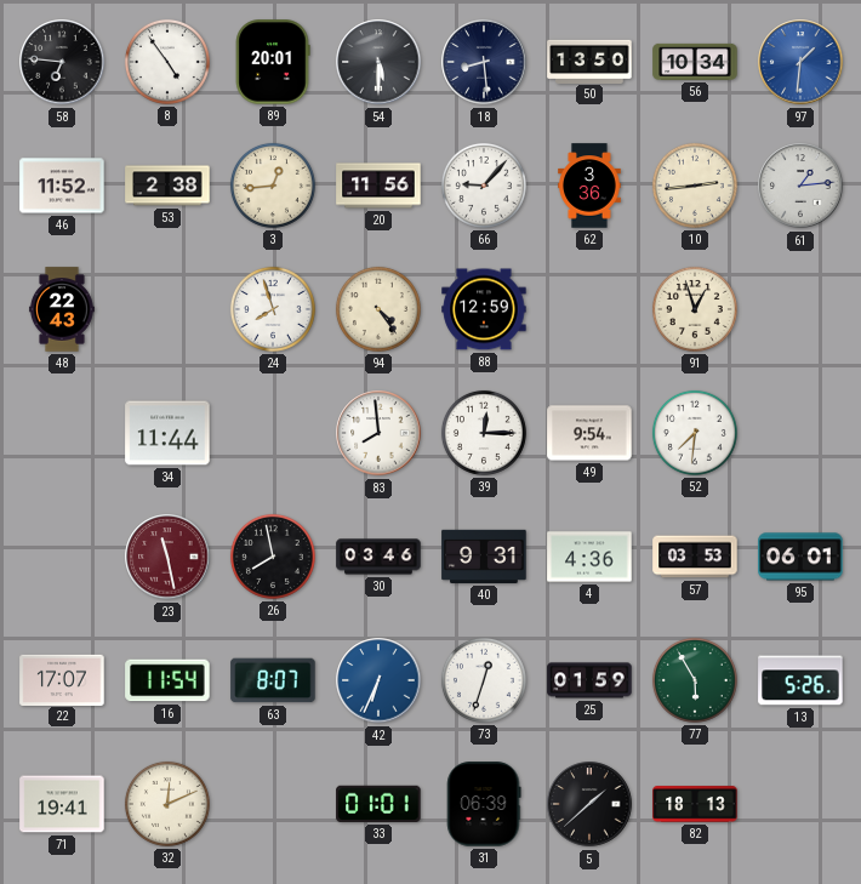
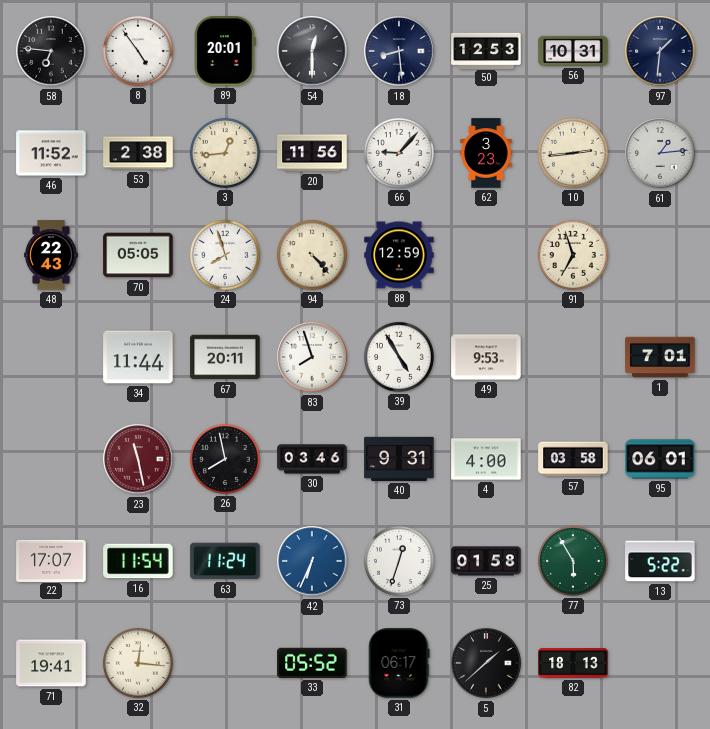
54: 5:30 -> 12:30 (312, 51)
50: 13:50 -> 12:53 (486, 50)
56: 10:34 -> 10:31 (573, 51)
97 dial: blue -> navy (660, 51)
62: 3:36 -> 3:23 (487, 153)
70: none -> 05:05 (138, 255)
94: 4:24 -> 4:23 (312, 255)
91: 12:57 -> 6:57 (573, 255)
67: none -> 20:11 (225, 357)
83: 7:59 -> 7:57 (312, 357)
39: 12:15 -> 4:55 (399, 357)
49: 9:54 -> 9:53 (486, 357)
52: 7:31 -> none (695, 433)
1: none -> 7:01 (660, 357)
4: 4:36 -> 4:00 (486, 459)
57: 03:53 -> 03:58 (573, 459)
63: 8:07 -> 11:24 (225, 561)
25: 01:59 -> 01:58 (486, 561)
13: 5:26 -> 5:22 (660, 561)
32: 12:11 -> 12:16 (138, 663)
33: 01:01 -> 05:52 (312, 663)
31: 06:39 -> 06:17 (399, 663)
